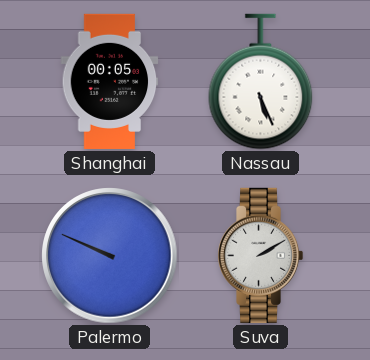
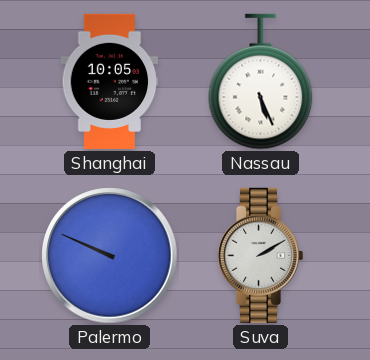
Shanghai: 00:05 -> 10:05 (110, 81)
